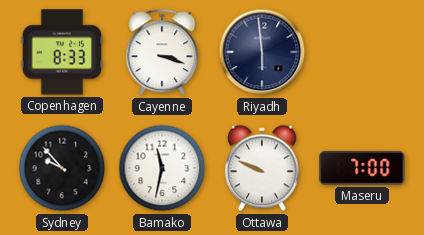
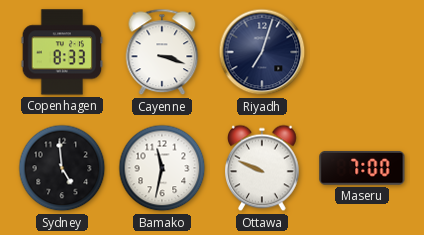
Riyadh: 5:59 -> 7:03 (262, 52)
Sydney: 9:53 -> 4:59 (62, 168)
